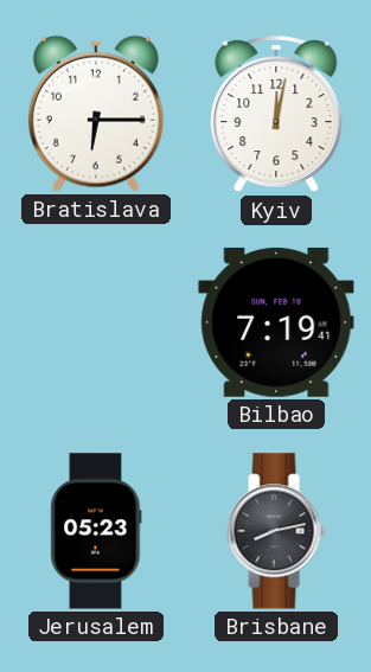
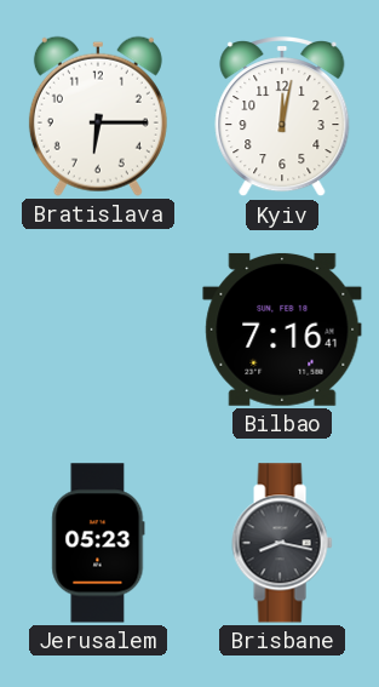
Bilbao: 7:19 -> 7:16 (282, 330)
Brisbane: 8:13 -> 8:17 (282, 543)
